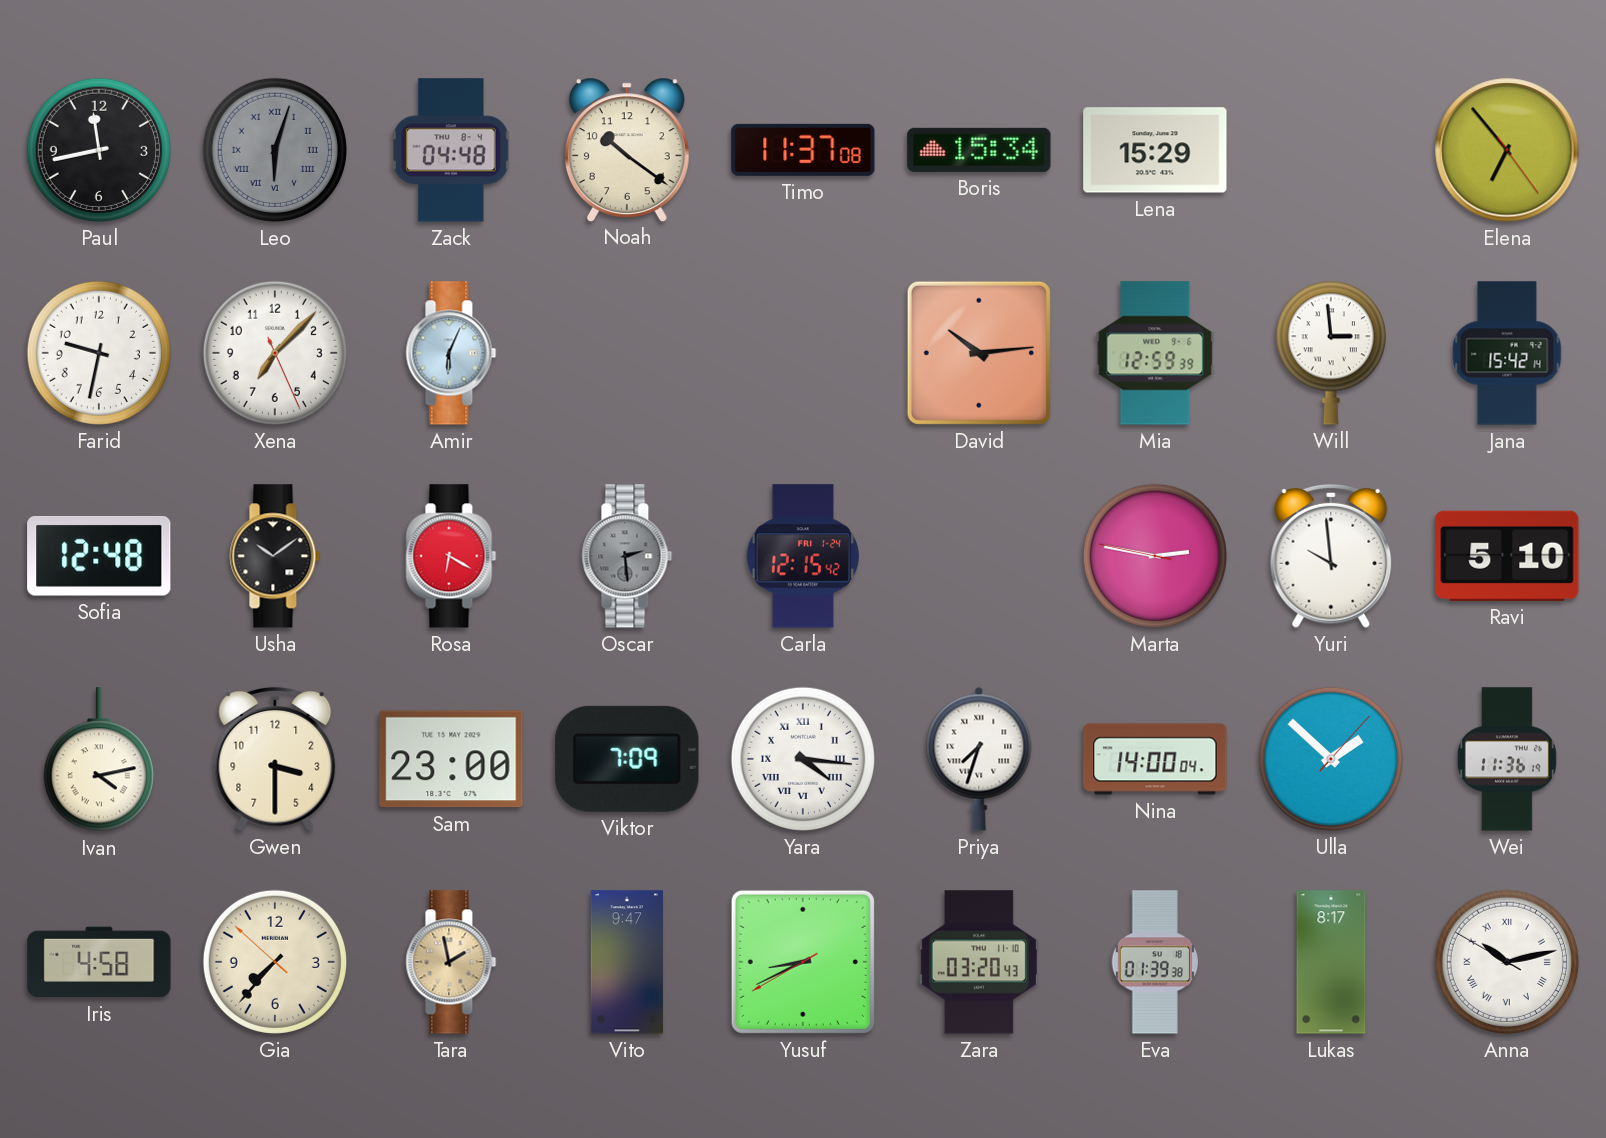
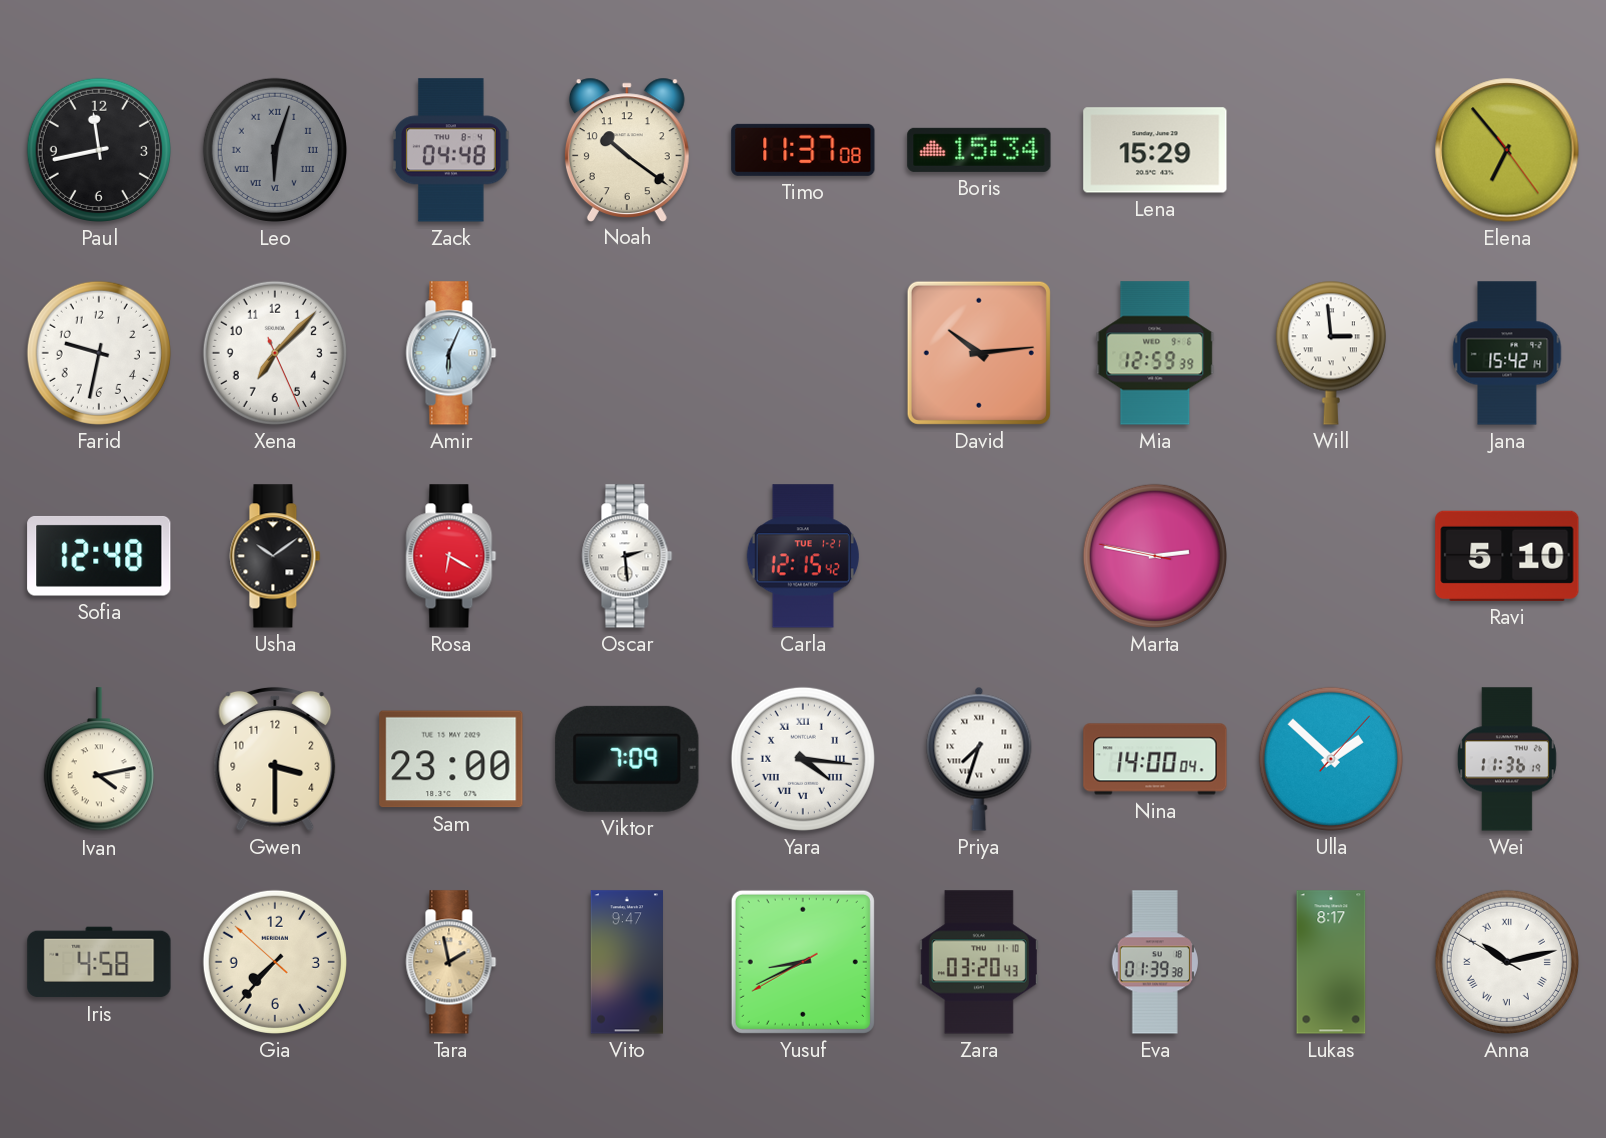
Oscar dial: grey -> white (627, 556)
Carla date: FRI 1-24 -> TUE 1-21 (803, 556)
Yuri: 9:59 -> none (1331, 556)
